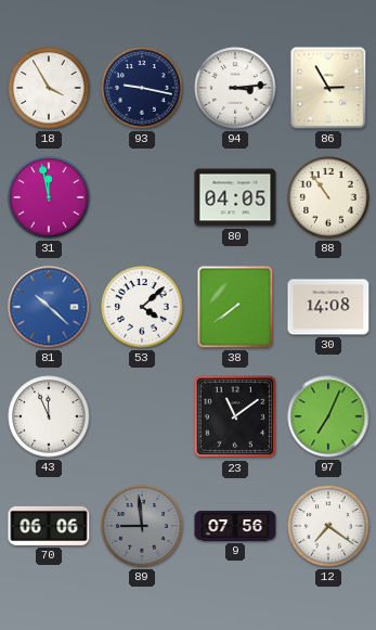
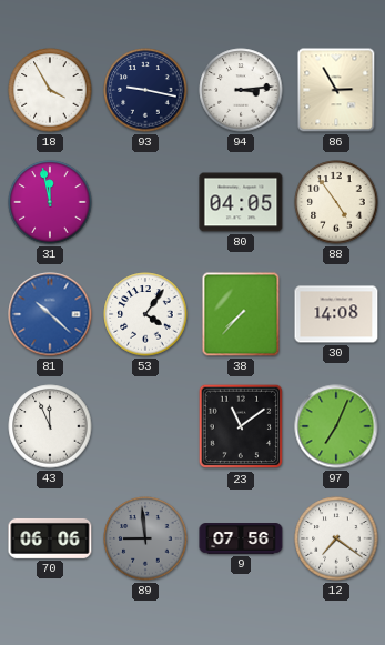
88: 10:54 -> 4:54 (336, 202)
53: 4:08 -> 4:06 (145, 314)
38: 7:39 -> 7:37 (241, 314)
